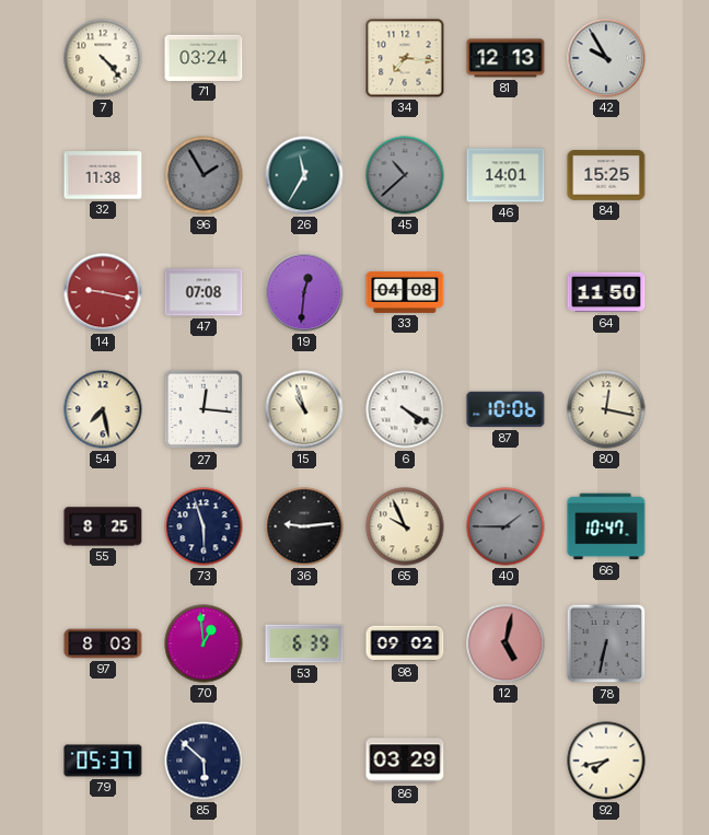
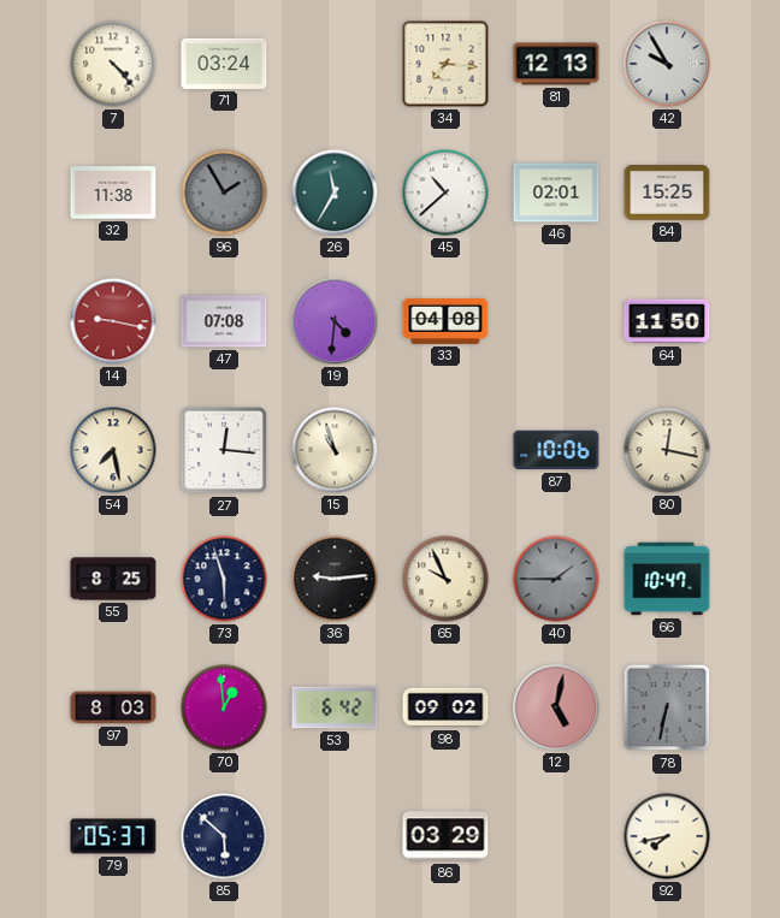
45 dial: grey -> white (445, 193)
46: 14:01 -> 02:01 (556, 193)
19: 12:31 -> 4:31 (335, 321)
6: 4:20 -> none (405, 409)
53: 6:39 -> 6:42 (335, 707)
